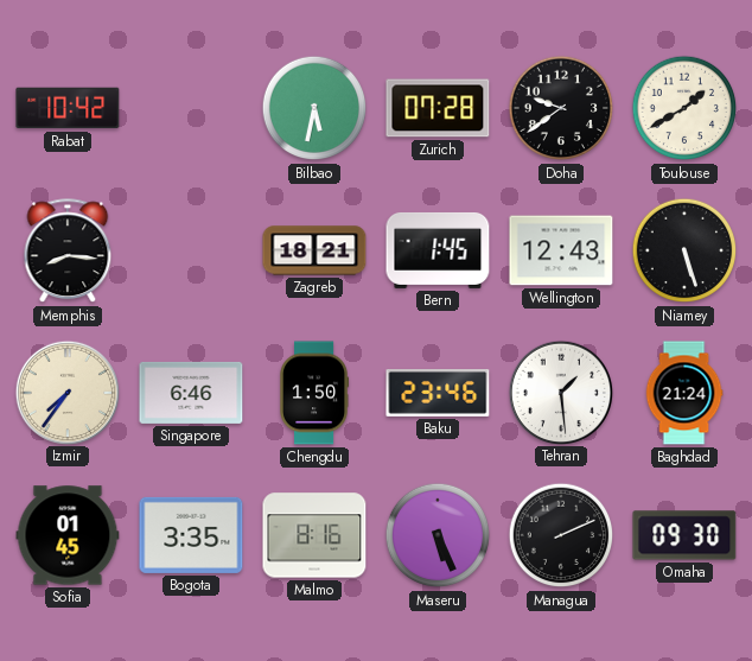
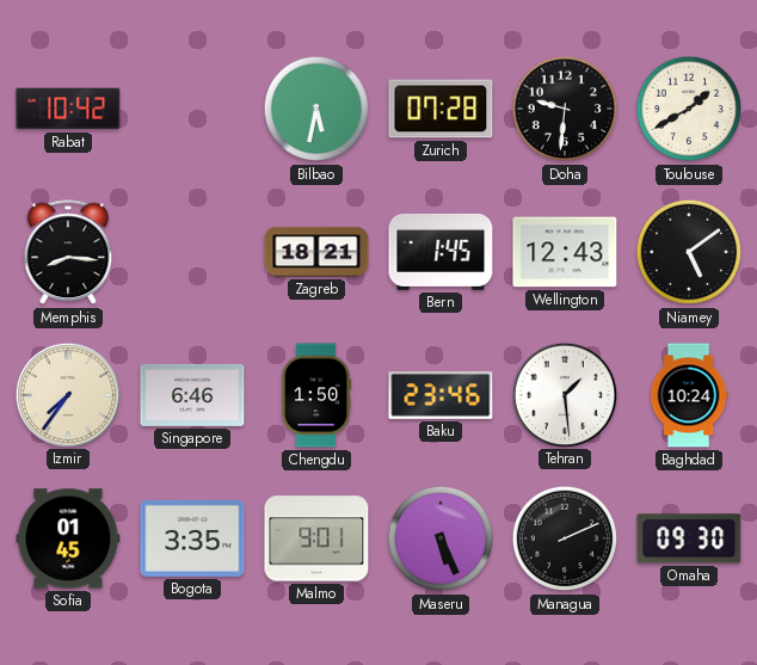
Doha: 9:39 -> 9:31 (565, 109)
Niamey: 5:27 -> 5:09 (689, 252)
Baghdad: 21:24 -> 10:24 (689, 395)
Malmo: 8:16 -> 9:01 (316, 538)
